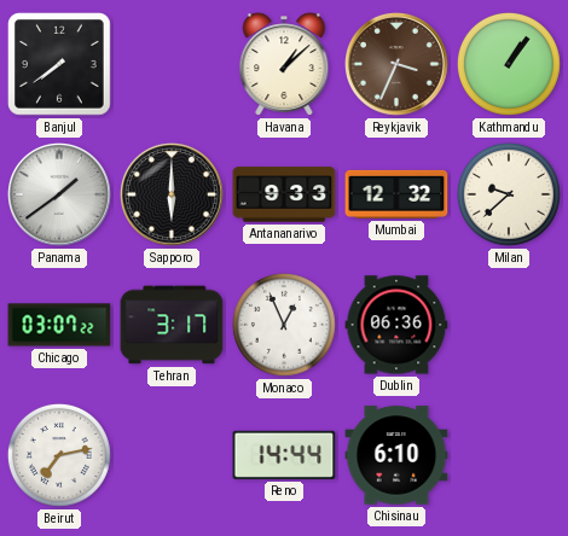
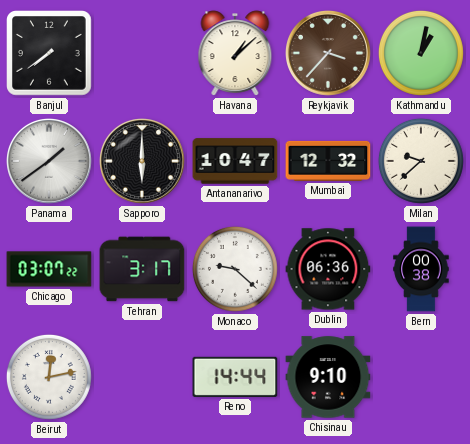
Reykjavik: 3:34 -> 3:37 (329, 54)
Kathmandu: 1:06 -> 1:02 (421, 53)
Antananarivo: 9:33 -> 10:47 (235, 161)
Monaco: 12:56 -> 9:22 (235, 269)
Bern: none -> 00:38 (421, 269)
Beirut: 7:13 -> 12:13 (49, 377)
Chisinau: 6:10 -> 9:10 (328, 377)
